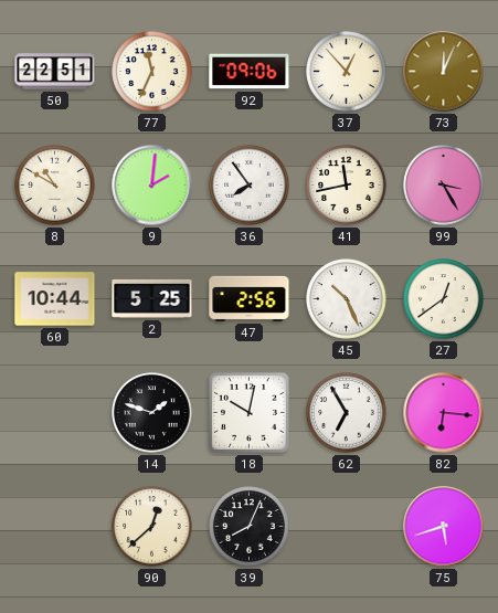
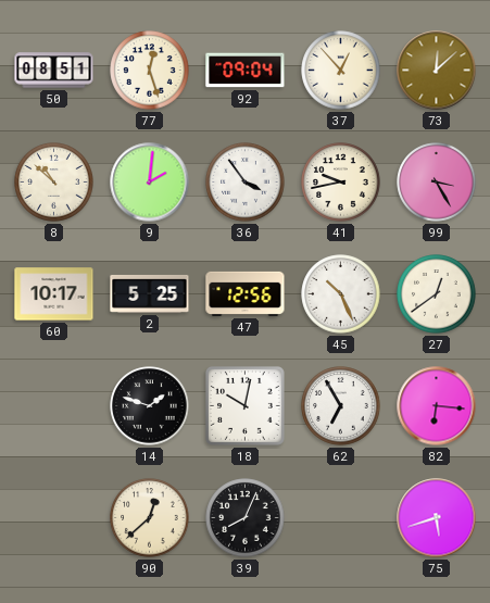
50: 22:51 -> 08:51 (54, 71)
77: 11:34 -> 12:27 (150, 71)
92: 09:06 -> 09:04 (246, 71)
73: 12:04 -> 12:08 (437, 71)
8: 10:50 -> 10:52 (54, 183)
36: 7:54 -> 3:54 (246, 183)
41: 11:43 -> 9:43 (341, 183)
60: 10:44 -> 10:17 (54, 294)
47: 2:56 -> 12:56 (246, 293)
